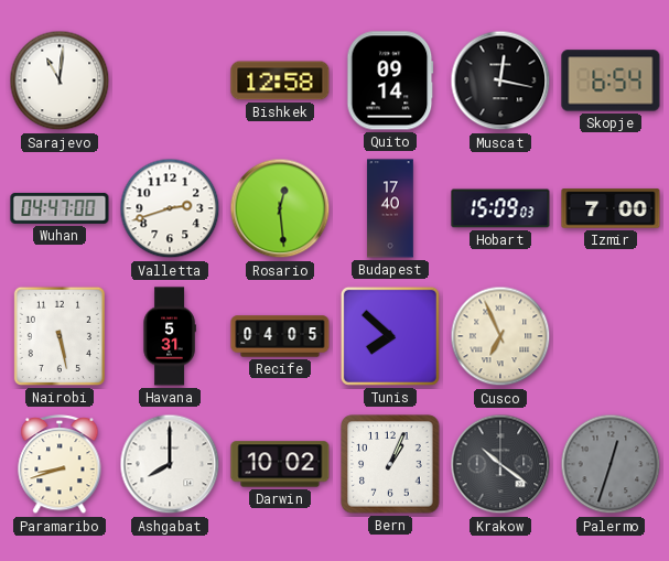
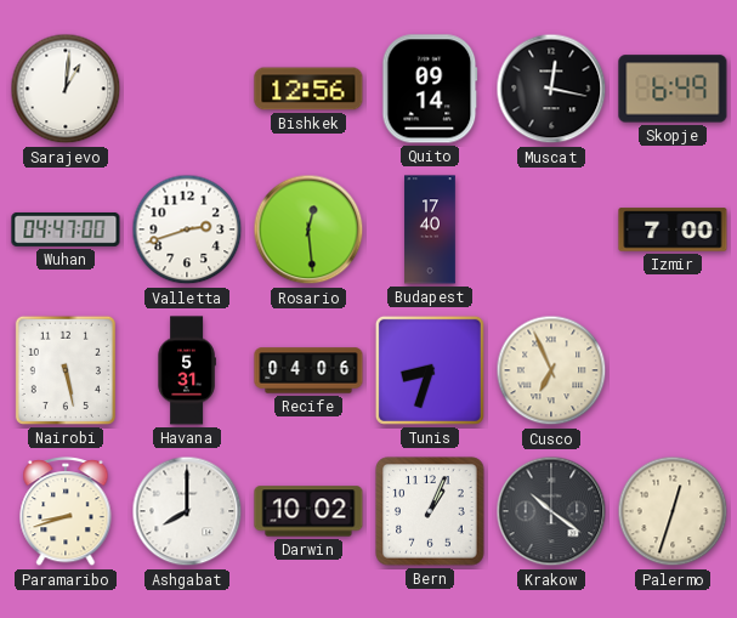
Sarajevo: 11:01 -> 1:01 (66, 89)
Bishkek: 12:58 -> 12:56 (308, 89)
Skopje: 6:54 -> 6:49 (673, 89)
Hobart: 15:09 -> none (500, 208)
Recife: 04:05 -> 04:06 (308, 370)
Tunis: 7:52 -> 8:33 (430, 370)
Palermo dial: grey -> cream (673, 511)
